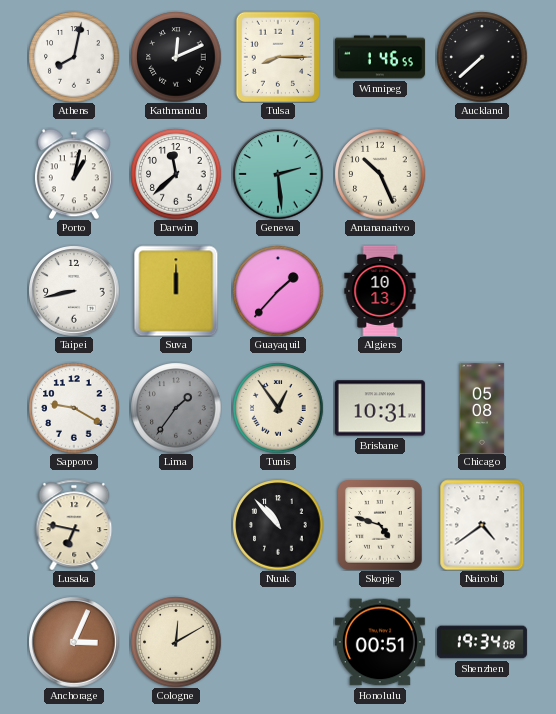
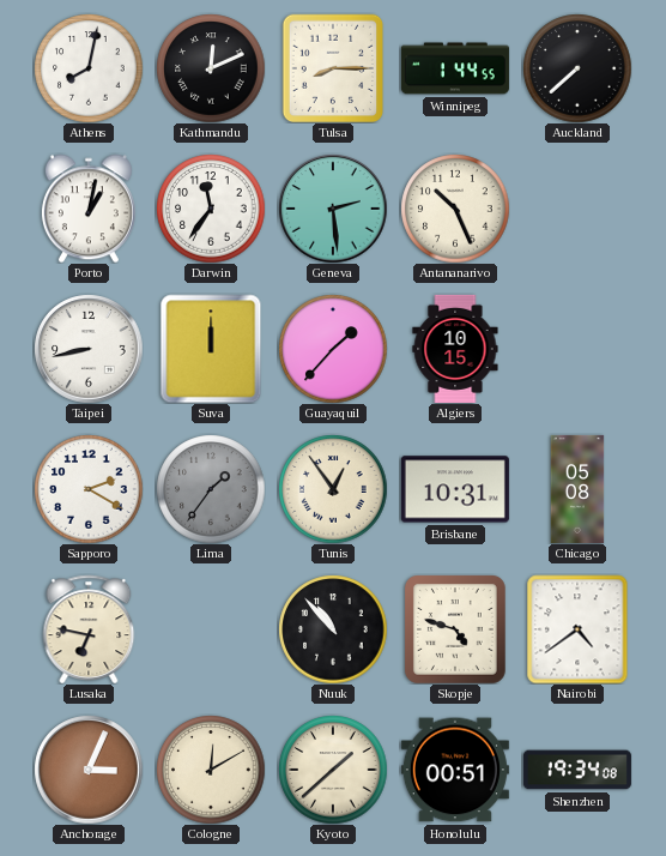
Winnipeg: 1:46 -> 1:44 (455, 68)
Darwin: 11:38 -> 11:36 (211, 209)
Algiers: 10:13 -> 10:15 (455, 349)
Sapporo: 9:20 -> 2:20 (89, 489)
Kyoto: none -> 1:38 (333, 770)
